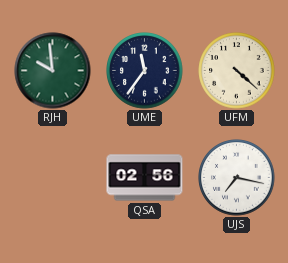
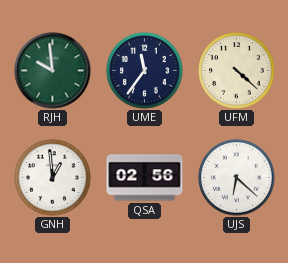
GNH: none -> 12:59 (53, 178)
UJS: 7:17 -> 6:22 (237, 178)
